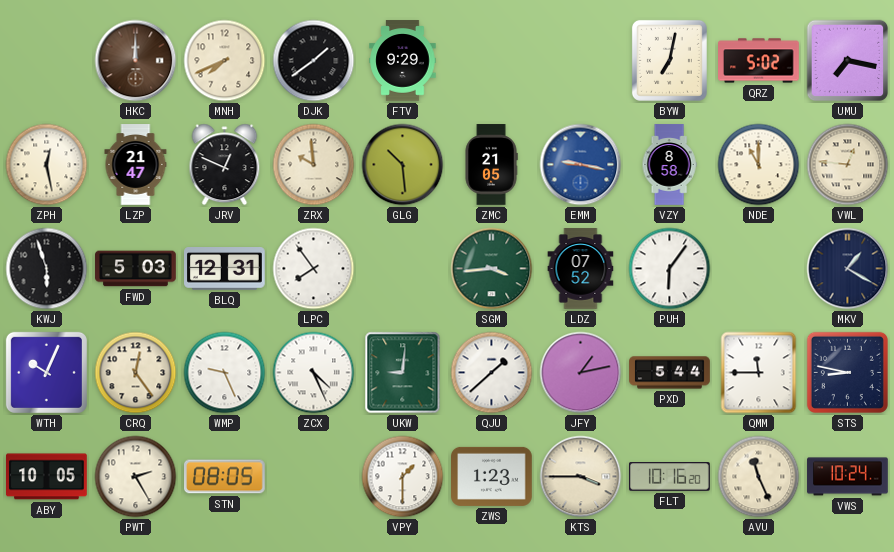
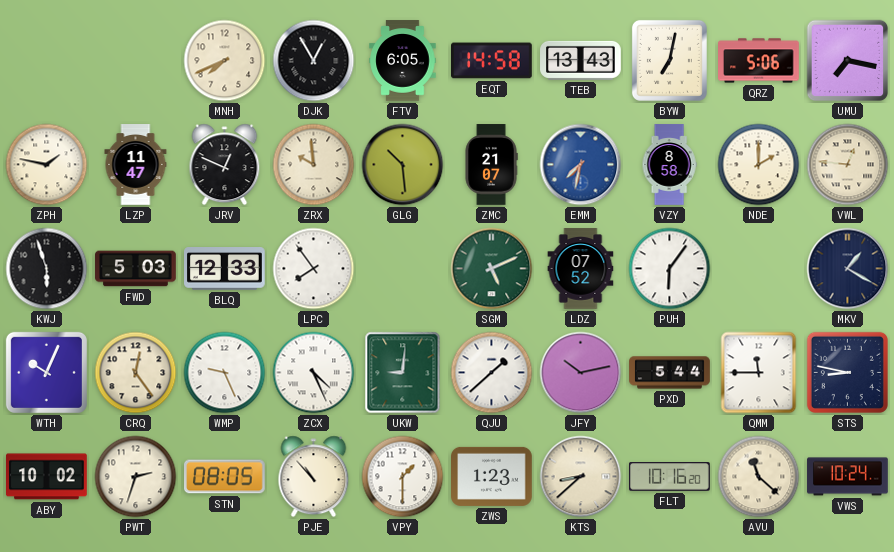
HKC: 12:00 -> none (136, 61)
DJK: 1:39 -> 12:55 (314, 61)
FTV: 9:29 -> 6:05 (403, 61)
EQT: none -> 14:58 (492, 61)
TEB: none -> 13:43 (581, 60)
QRZ: 5:02 -> 5:06 (759, 61)
ZPH: 12:28 -> 1:47 (47, 165)
LZP: 21:47 -> 11:47 (136, 165)
ZMC: 21:05 -> 21:07 (491, 165)
EMM: 9:17 -> 7:32 (581, 165)
NDE: 11:00 -> 2:00 (759, 165)
BLQ: 12:31 -> 12:33 (225, 269)
SGM: 3:44 -> 5:11 (492, 269)
JFY: 1:13 -> 10:13 (581, 373)
ABY: 10:05 -> 10:02 (47, 477)
PWT: 2:25 -> 2:33 (136, 477)
PJE: none -> 10:53 (314, 477)
KTS: 3:45 -> 8:38 (581, 477)
AVU: 11:26 -> 11:22 (759, 477)
